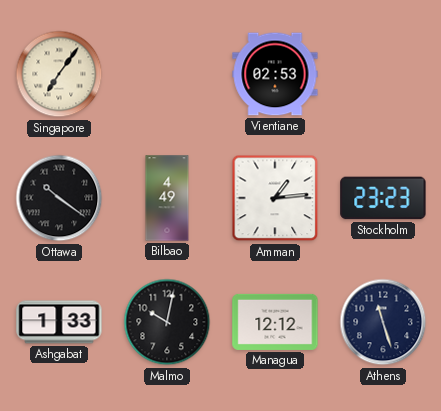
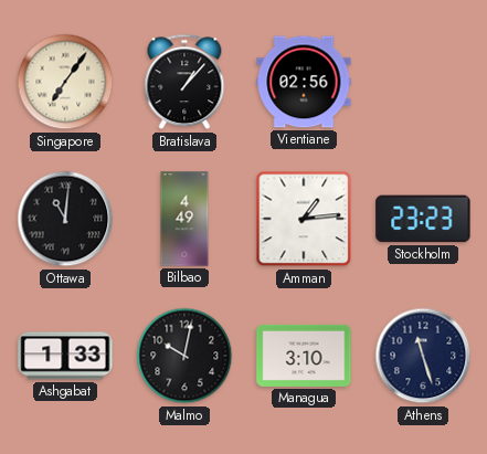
Bratislava: none -> 1:07 (184, 82)
Vientiane: 02:53 -> 02:56 (304, 82)
Ottawa: 10:21 -> 11:01 (65, 219)
Managua: 12:12 -> 3:10 (304, 356)
